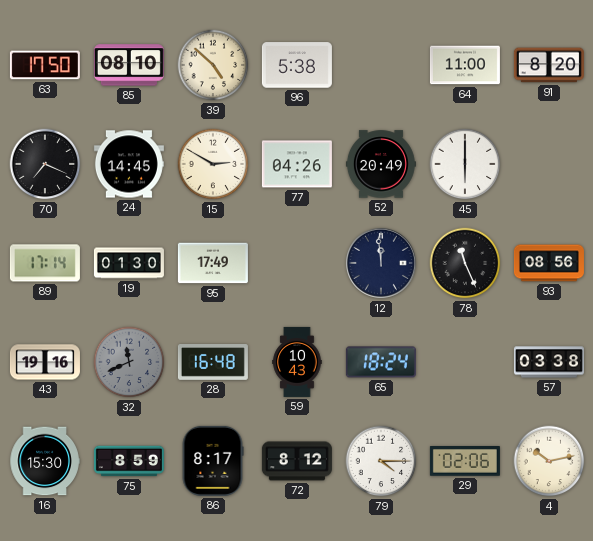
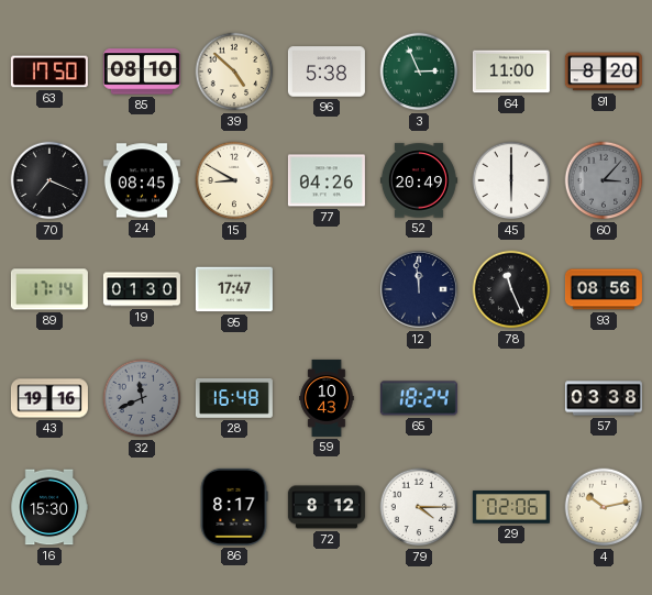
3: none -> 2:56 (419, 71)
24: 14:45 -> 08:45 (142, 180)
15: 2:50 -> 8:50 (234, 180)
60: none -> 3:07 (604, 180)
95: 17:49 -> 17:47 (234, 289)
75: 8:59 -> none (129, 461)
